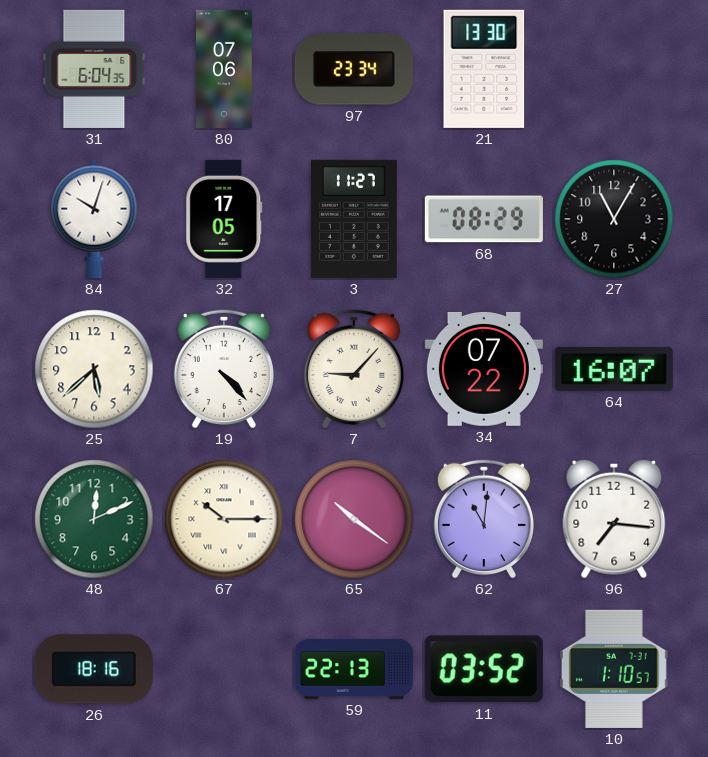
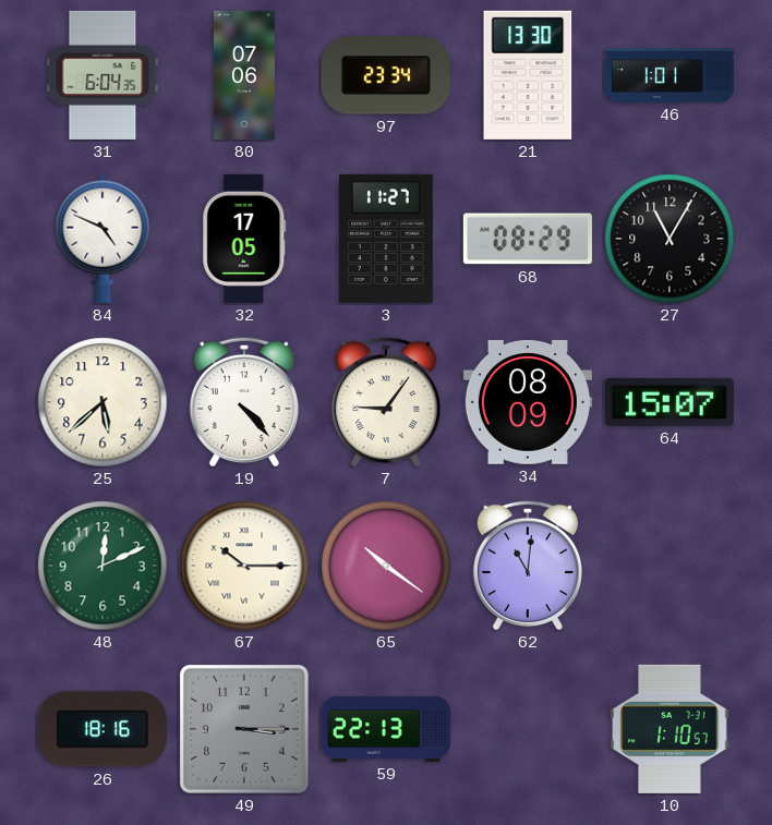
46: none -> 1:01 (670, 75)
84: 10:03 -> 4:49 (102, 239)
7: 9:07 -> 9:06 (385, 402)
34: 07:22 -> 08:09 (528, 402)
64: 16:07 -> 15:07 (670, 402)
96: 7:16 -> none (614, 519)
49: none -> 3:15 (244, 729)
11: 03:52 -> none (484, 669)
